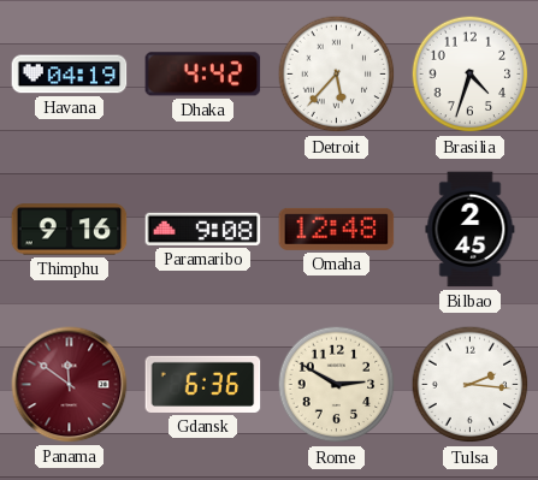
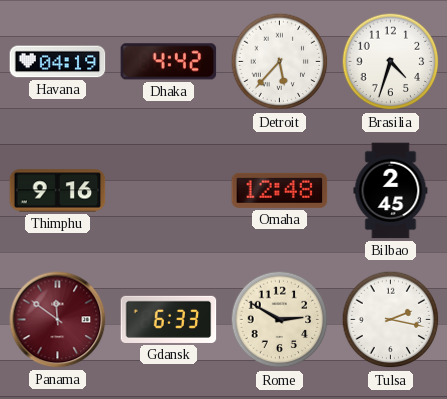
Paramaribo: 9:08 -> none (203, 229)
Gdansk: 6:36 -> 6:33 (169, 319)
Tulsa: 2:16 -> 2:17 (391, 320)
